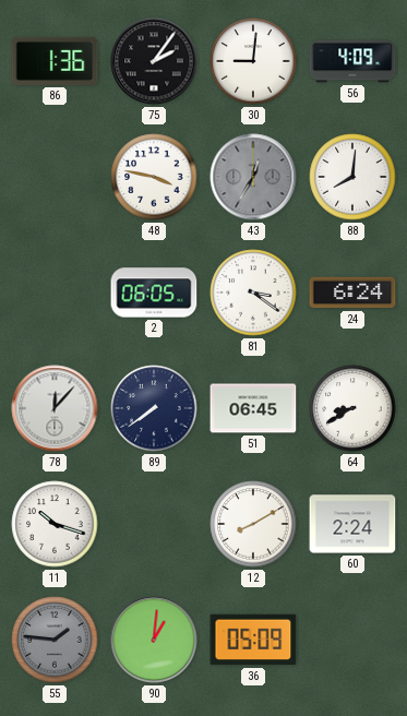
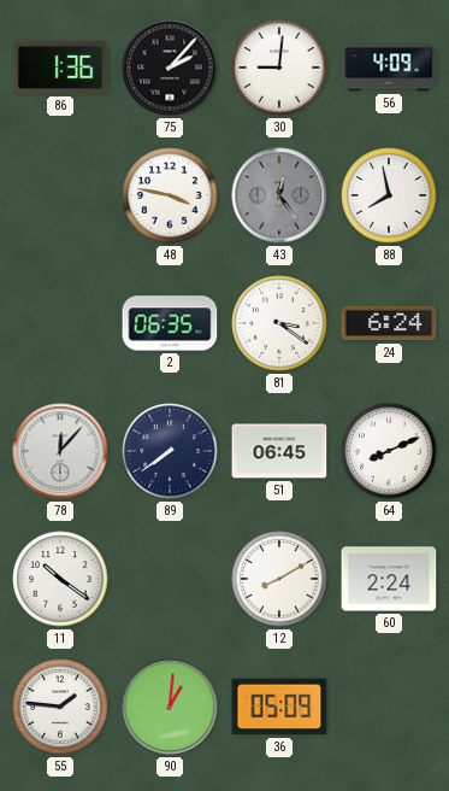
75: 2:06 -> 2:07 (170, 68)
43: 12:35 -> 12:24 (279, 195)
88: 8:01 -> 7:58 (389, 195)
2: 06:05 -> 06:35 (170, 323)
64: 8:40 -> 8:11 (389, 451)
11: 10:18 -> 10:21 (60, 579)
55 dial: grey -> white (60, 707)
